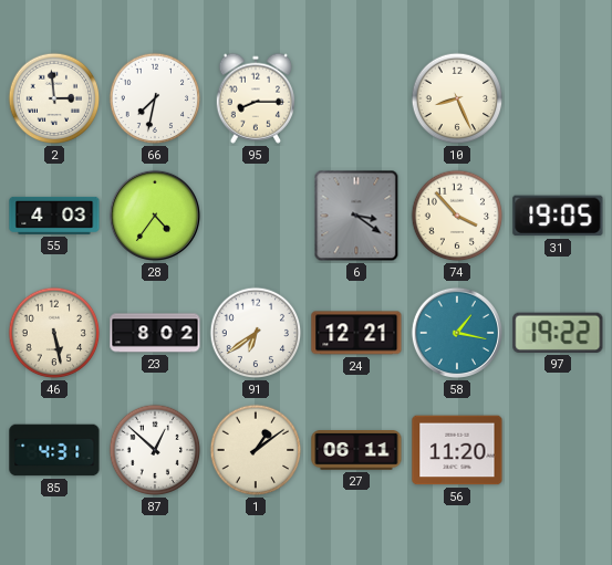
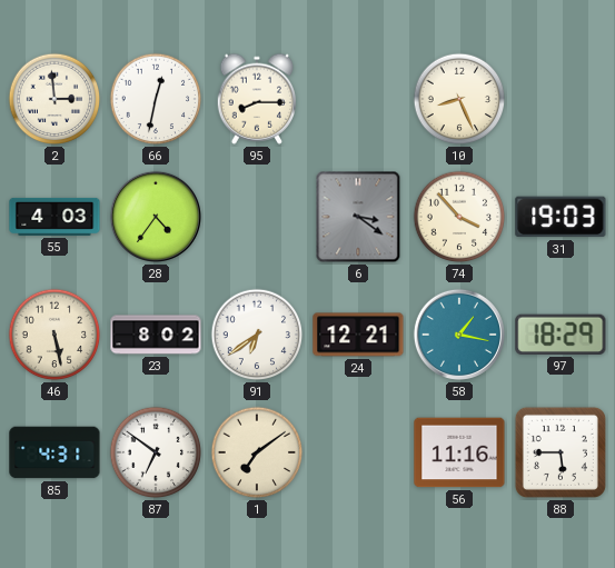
66: 7:32 -> 12:32 (156, 99)
31: 19:05 -> 19:03 (561, 217)
97: 19:22 -> 18:29 (561, 335)
87: 12:52 -> 6:51 (156, 452)
1: 1:09 -> 7:09 (257, 452)
27: 06:11 -> none (356, 451)
56: 11:20 -> 11:16 (459, 452)
88: none -> 5:45 (561, 452)
